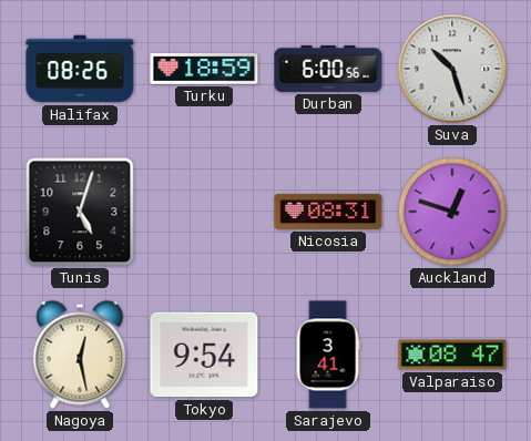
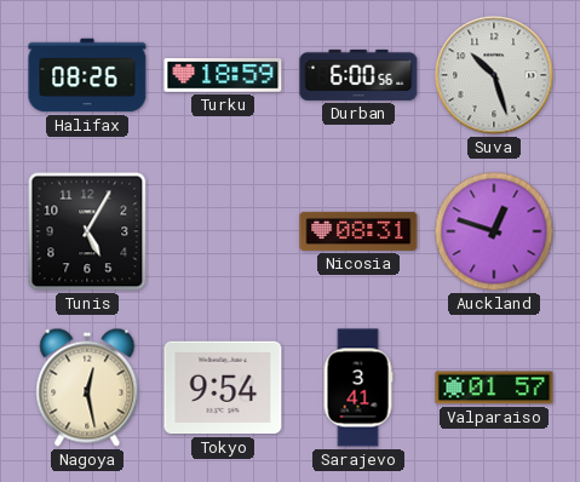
Tunis: 5:03 -> 5:05 (87, 231)
Valparaiso: 08:47 -> 01:57 (494, 388)
